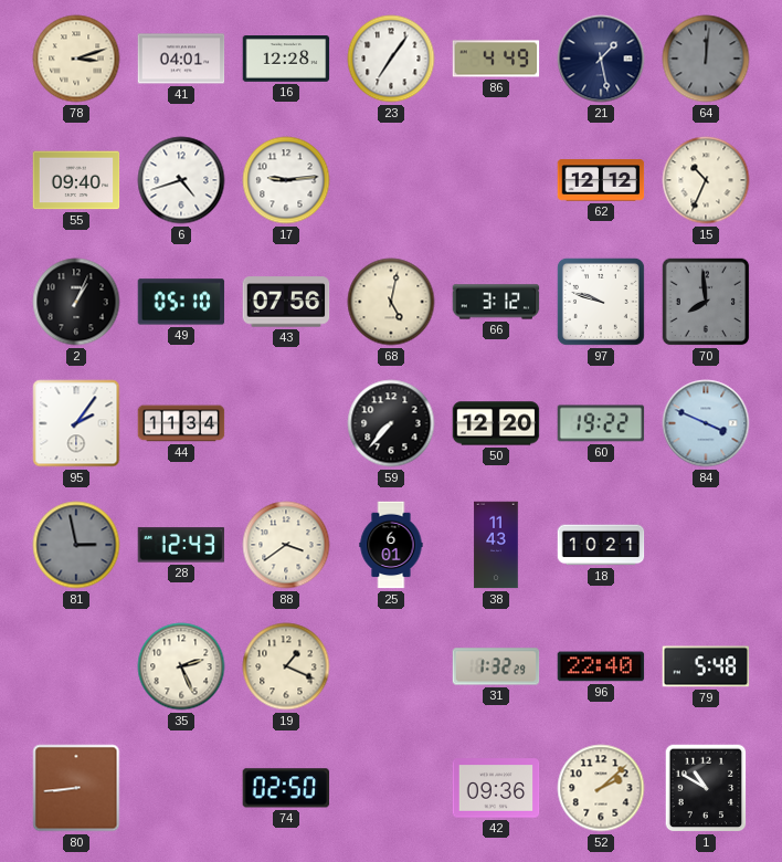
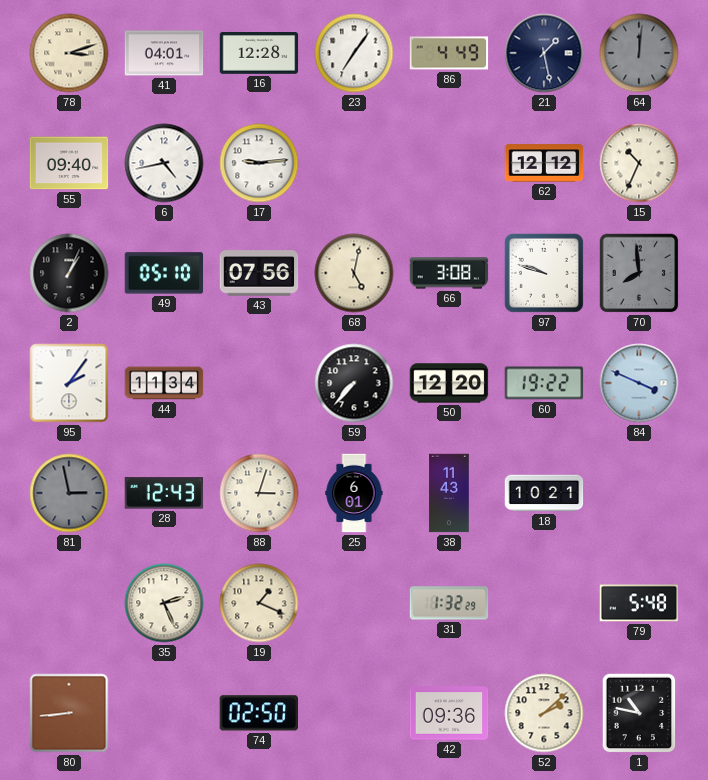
6: 4:42 -> 4:43 (164, 163)
66: 3:12 -> 3:08 (449, 273)
88: 3:39 -> 3:03 (259, 493)
96: 22:40 -> none (601, 666)
1: 10:50 -> 10:47 (639, 713)
